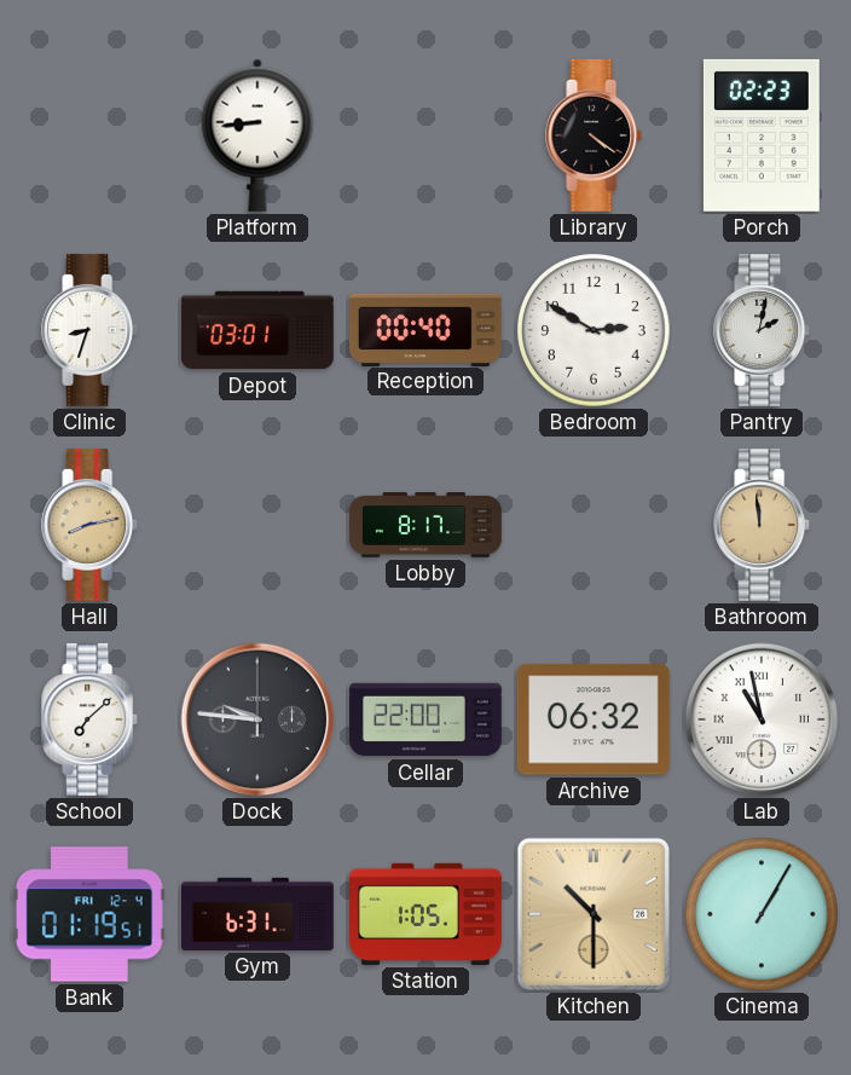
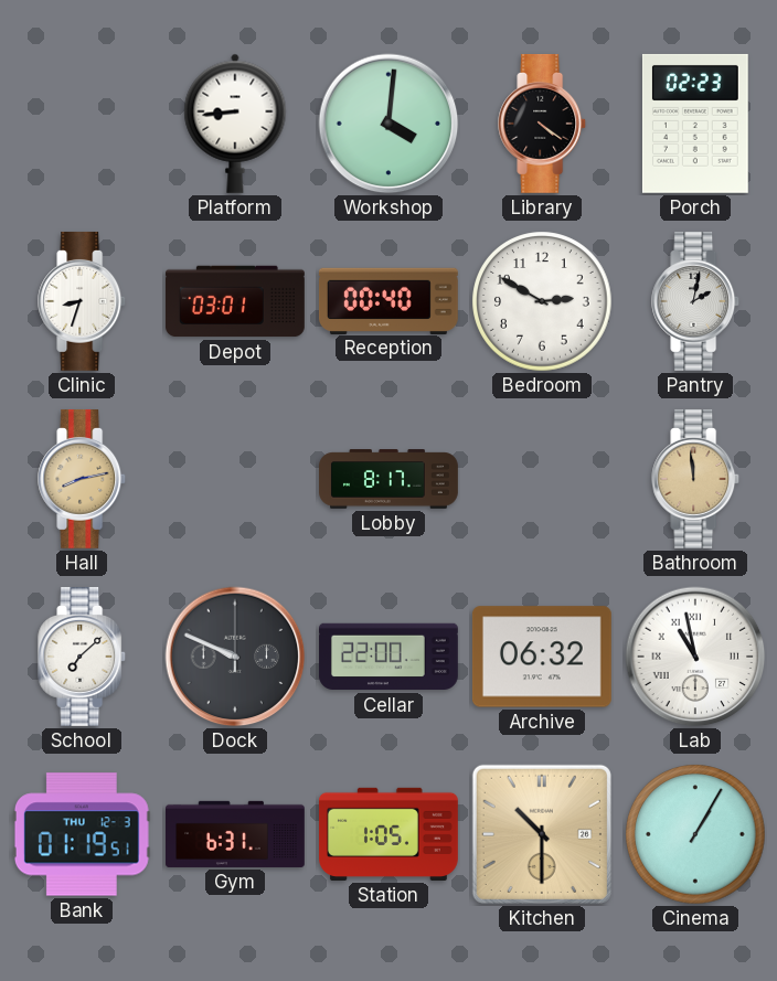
Workshop: none -> 4:01 (388, 124)
Dock: 9:46 -> 9:49 (235, 657)
Bank date: FRI 12-4 -> THU 12-3 (82, 834)
